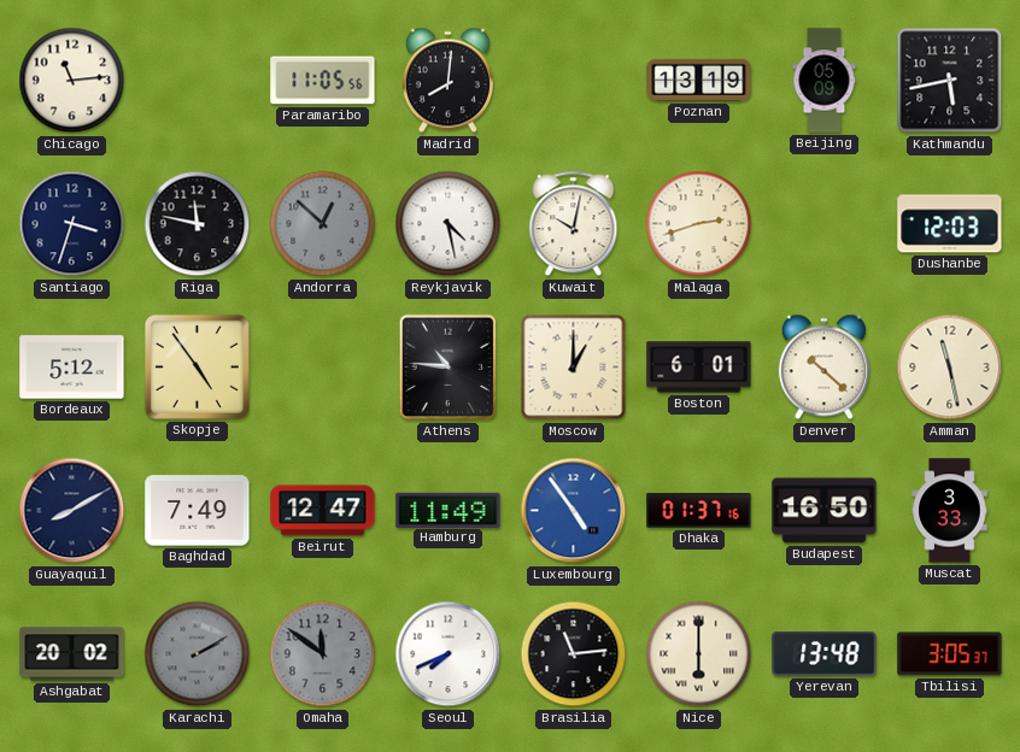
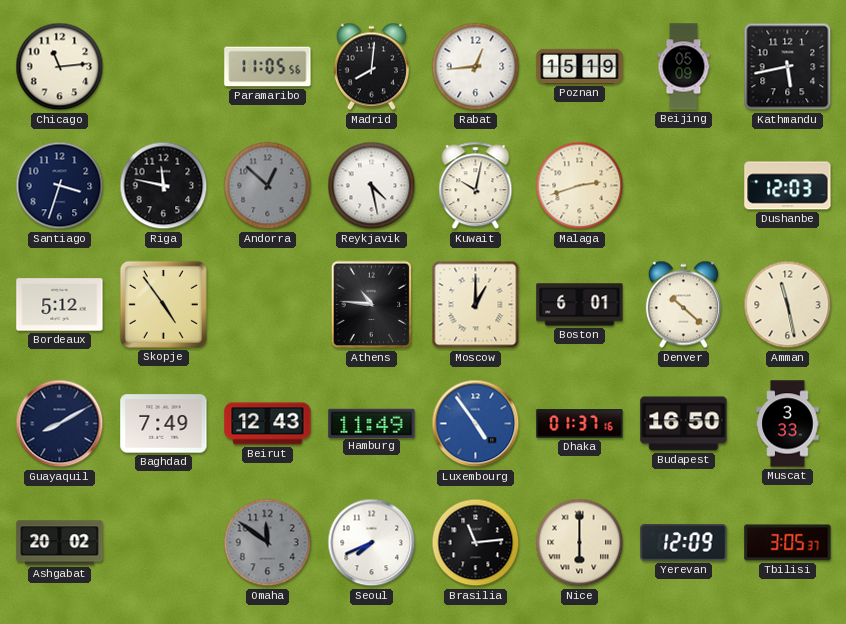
Rabat: none -> 12:44 (476, 67)
Poznan: 13:19 -> 15:19 (580, 66)
Beirut: 12:47 -> 12:43 (268, 424)
Karachi: 2:10 -> none (198, 654)
Yerevan: 13:48 -> 12:09 (684, 543)
